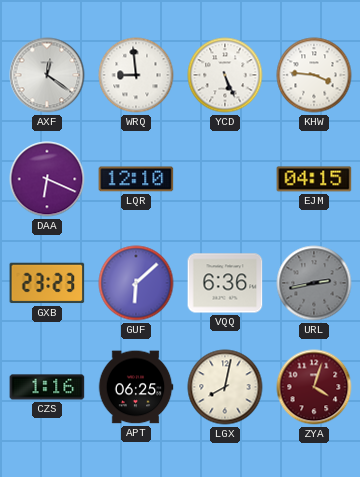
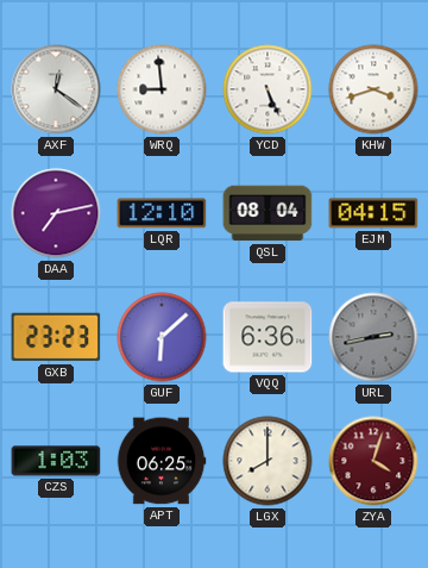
KHW: 3:46 -> 3:42 (373, 89)
DAA: 6:19 -> 7:13 (56, 213)
QSL: none -> 08:04 (267, 213)
CZS: 1:16 -> 1:03 (56, 461)
LGX: 8:02 -> 8:00 (267, 461)
